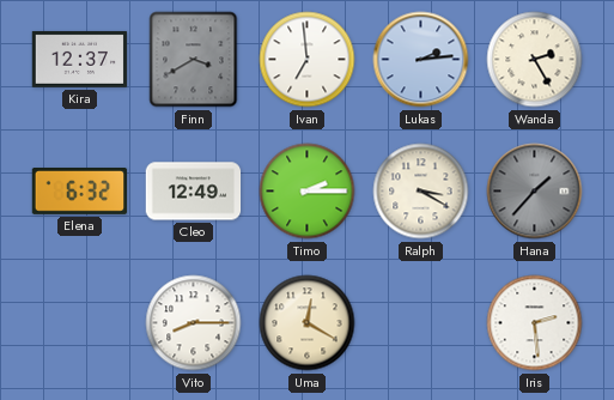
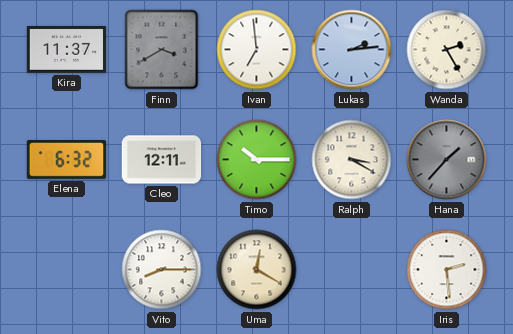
Kira: 12:37 -> 11:37 (67, 49)
Cleo: 12:49 -> 12:11 (162, 160)
Timo: 2:15 -> 10:15 (257, 160)
